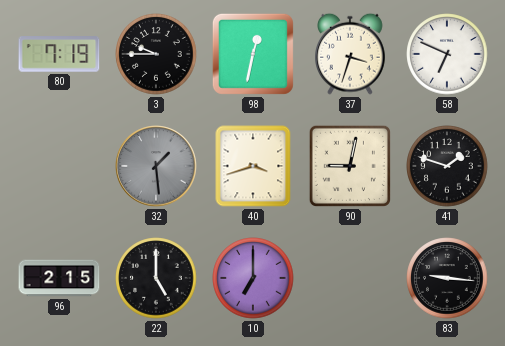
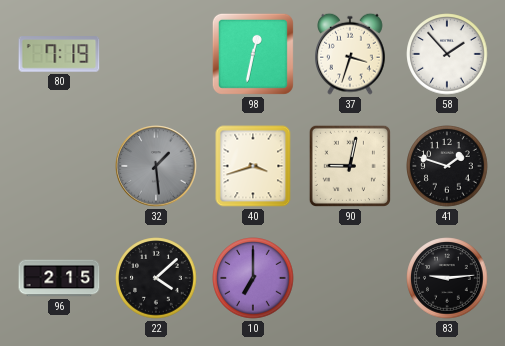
3: 9:45 -> none (156, 54)
58: 6:49 -> 1:53 (447, 54)
22: 5:00 -> 4:08 (156, 278)
83: 9:16 -> 9:14 (447, 278)
